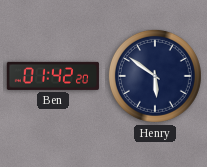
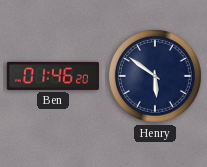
Ben: 01:42 -> 01:46 (53, 76)
